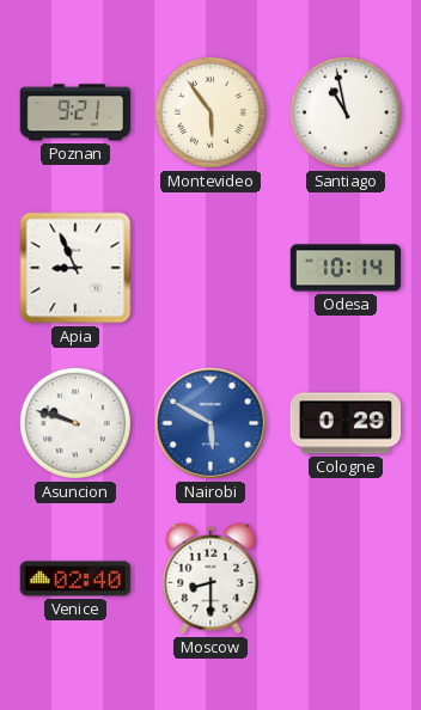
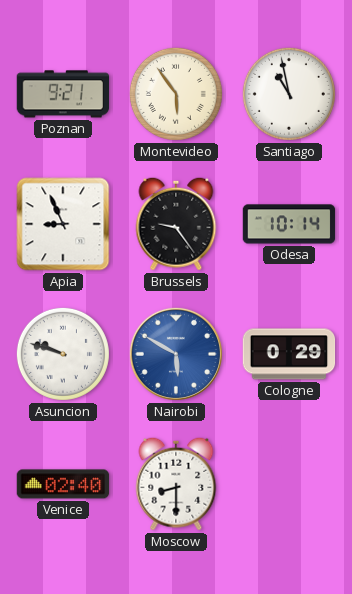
Brussels: none -> 9:24 (176, 224)
